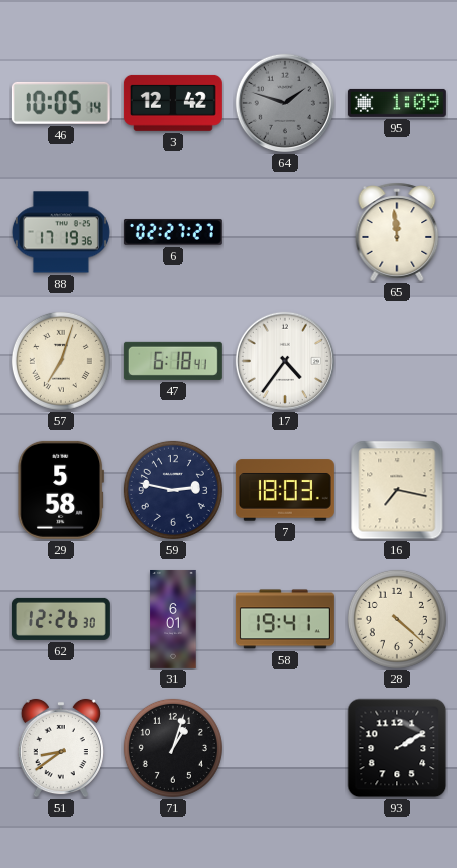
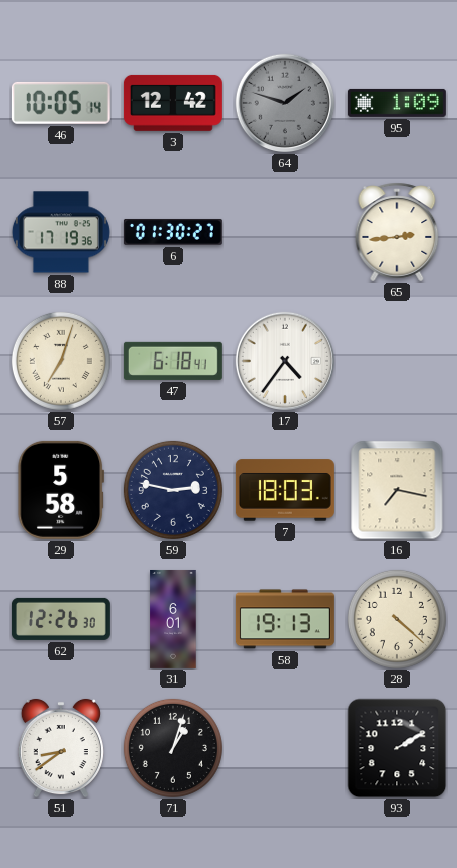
6: 02:27 -> 01:30 (173, 232)
65: 11:59 -> 2:44 (397, 232)
58: 19:41 -> 19:13 (285, 619)
